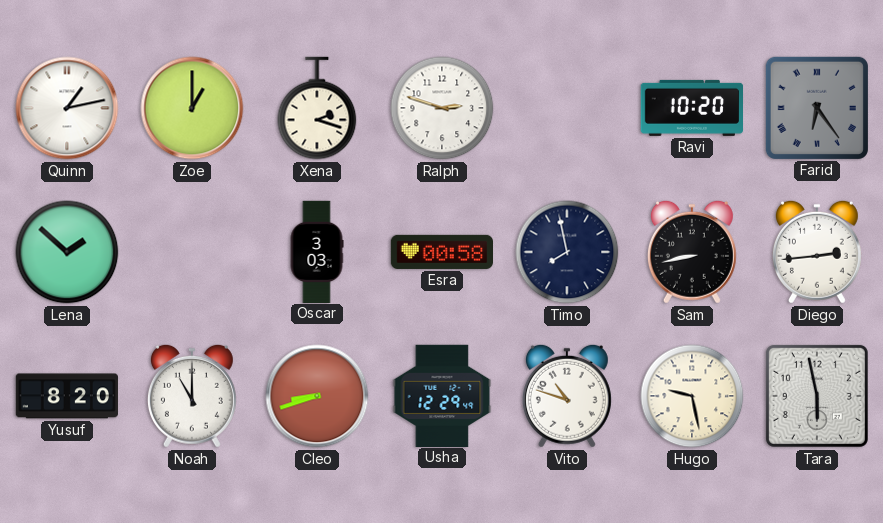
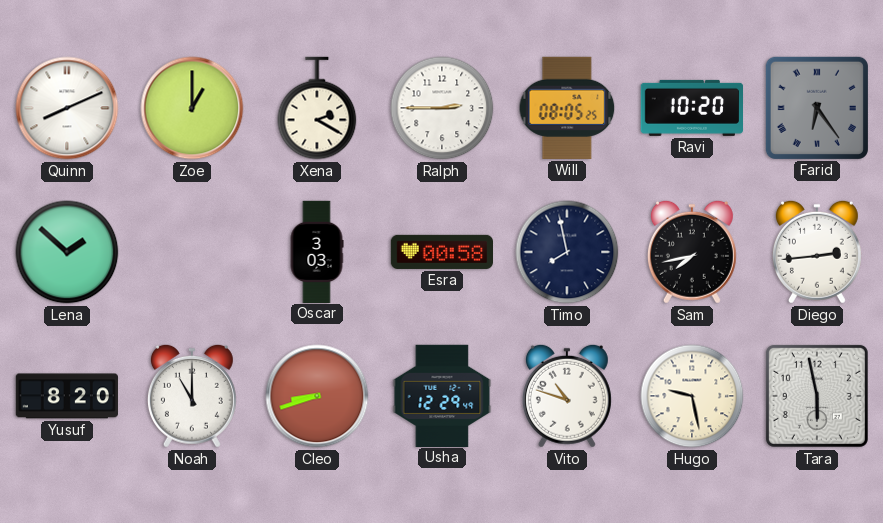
Quinn: 1:13 -> 8:11 (67, 108)
Xena: 2:18 -> 2:20 (317, 108)
Ralph: 2:48 -> 2:45 (442, 108)
Will: none -> 08:05 (567, 108)
Sam: 8:43 -> 7:43 (692, 252)
